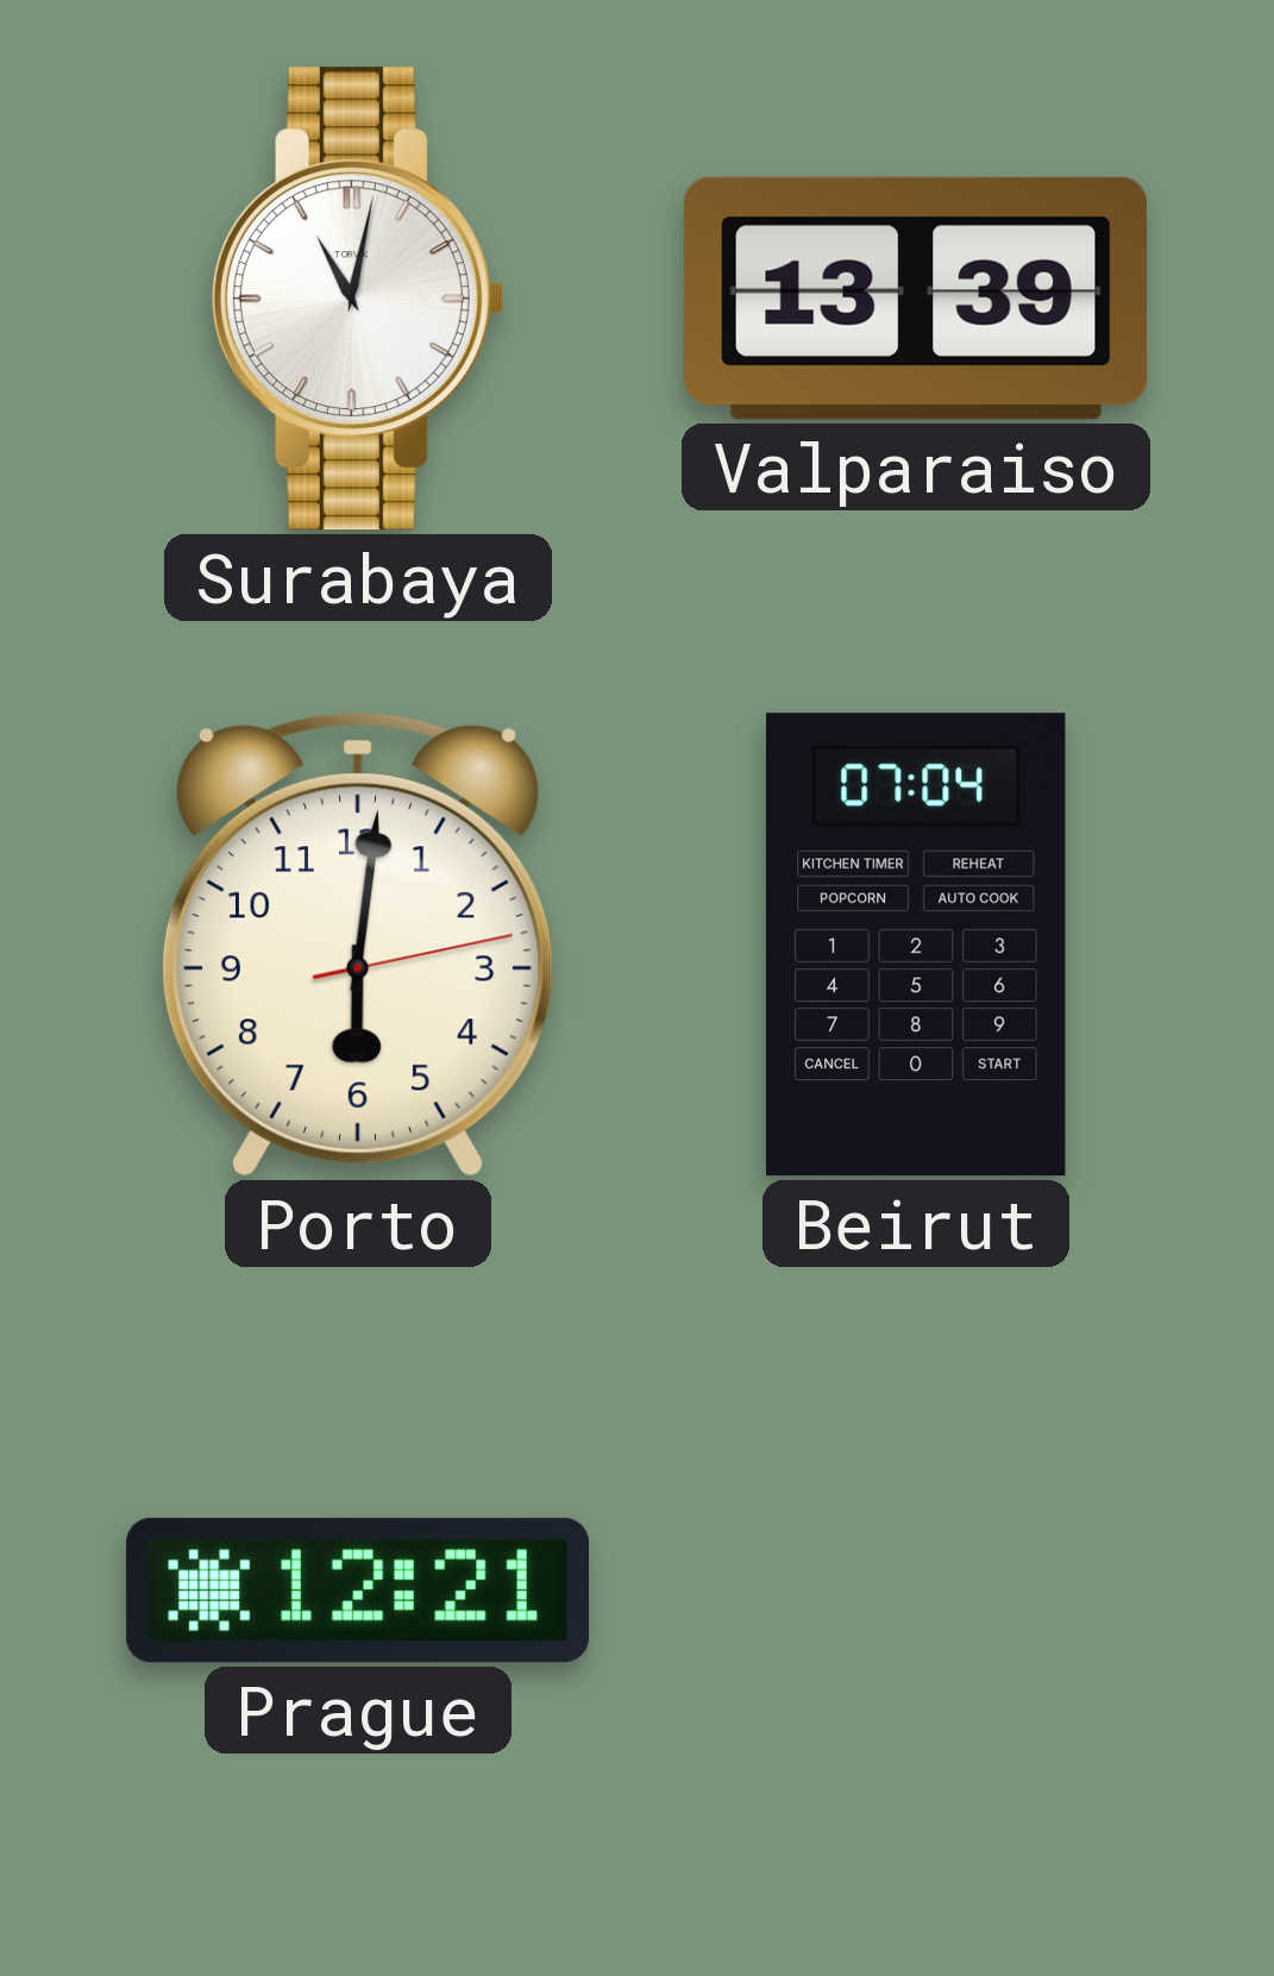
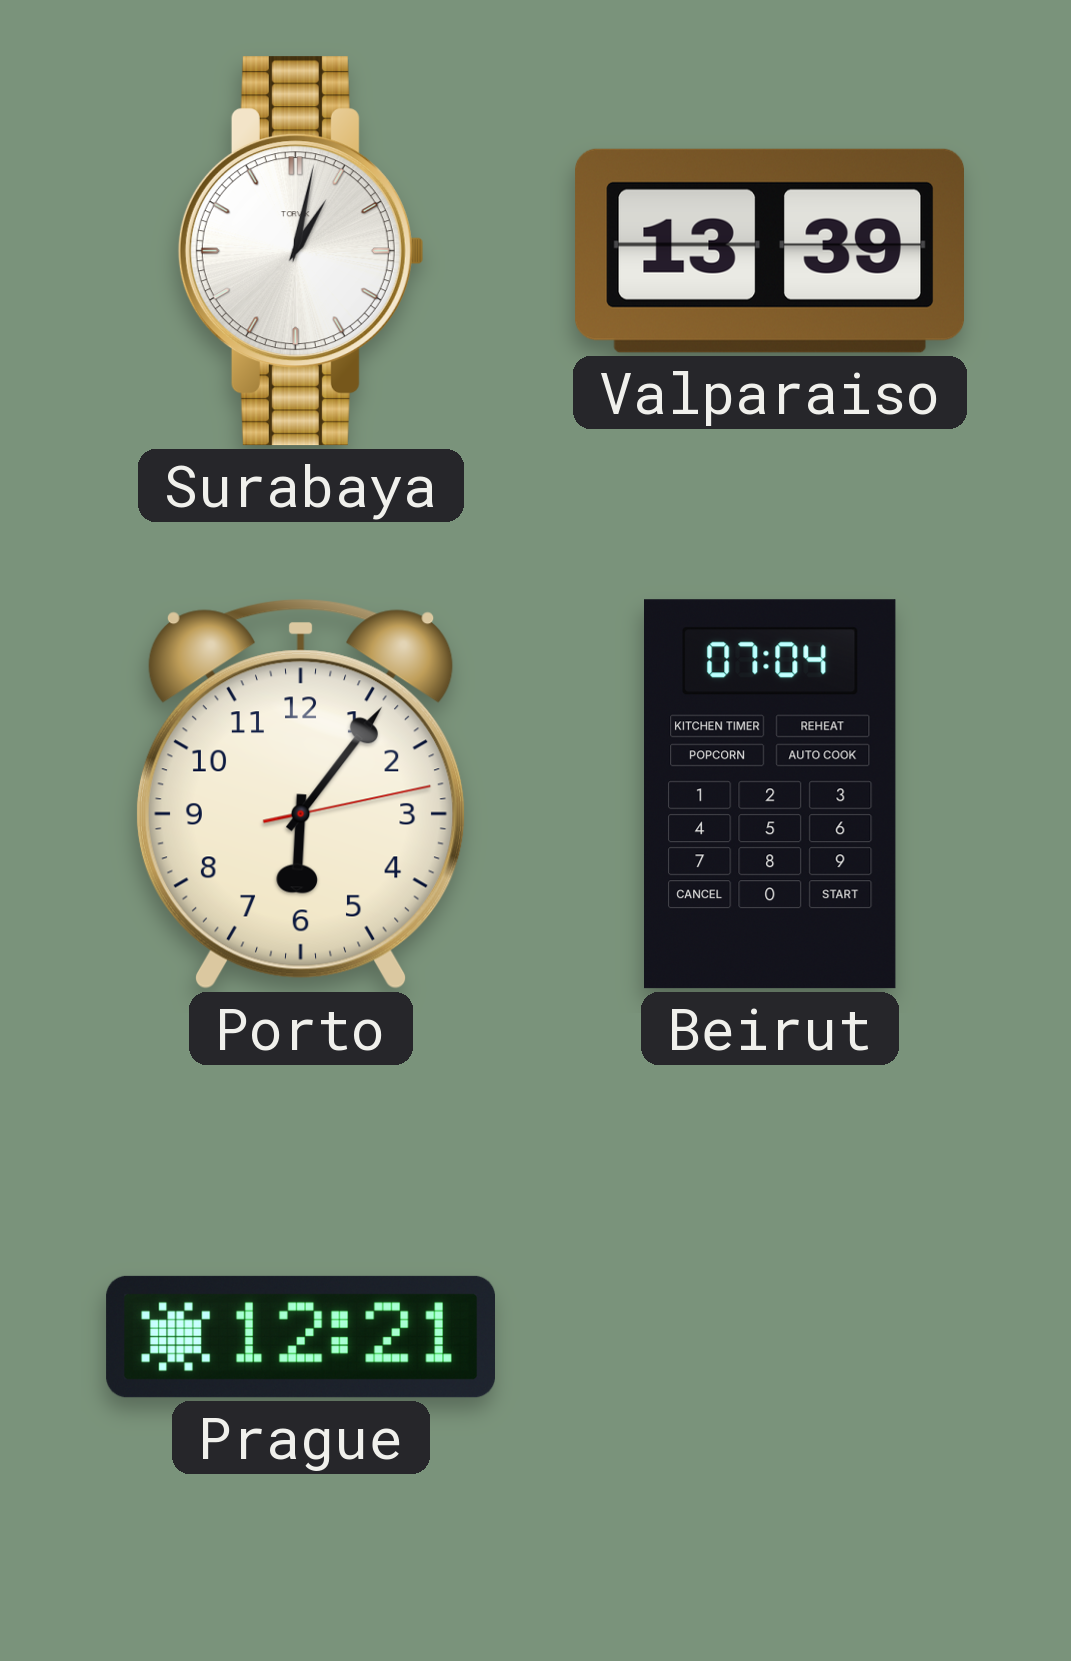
Surabaya: 11:02 -> 1:02 (301, 251)
Porto: 6:01 -> 6:06 (301, 794)
